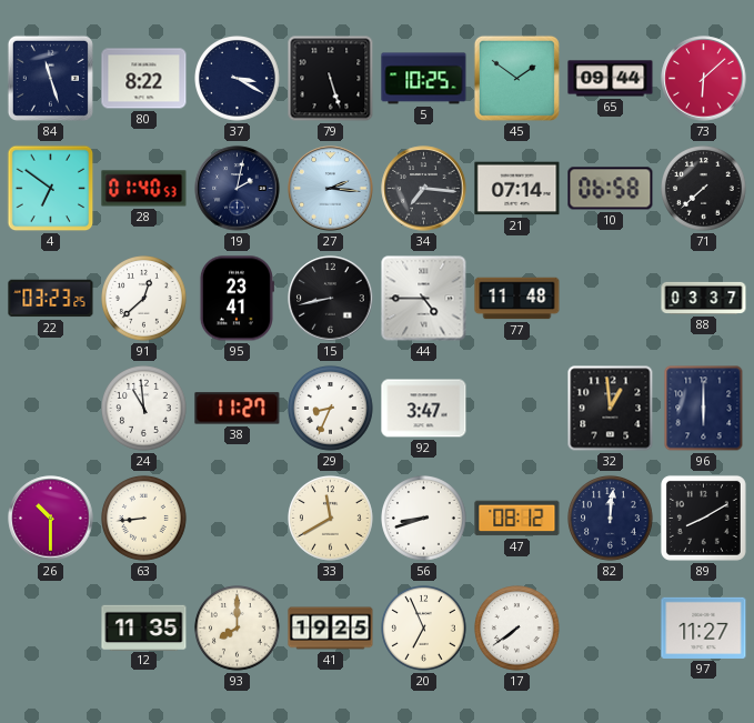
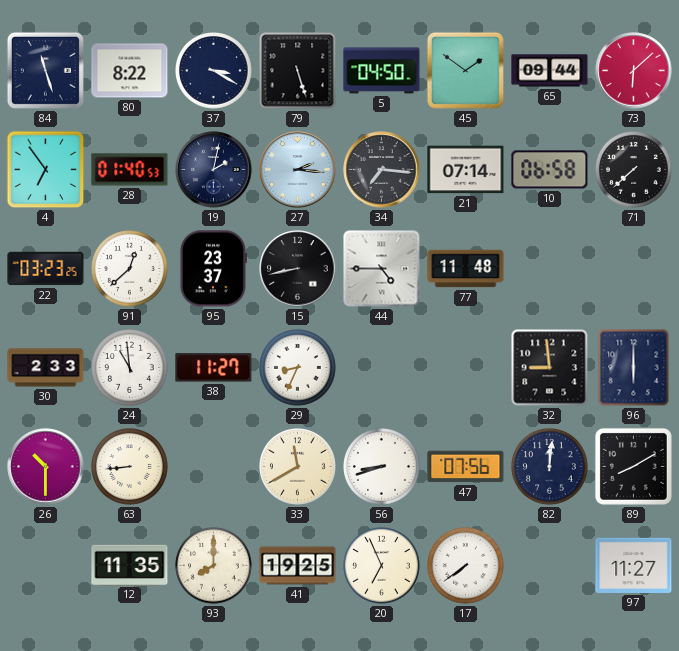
5: 10:25 -> 04:50 (382, 71)
4: 6:51 -> 6:54 (46, 170)
95: 23:41 -> 23:37 (213, 269)
88: 03:37 -> none (704, 298)
30: none -> 2:33 (46, 368)
92: 3:47 -> none (424, 409)
32: 12:59 -> 8:59 (550, 368)
47: 08:12 -> 07:56 (466, 467)
